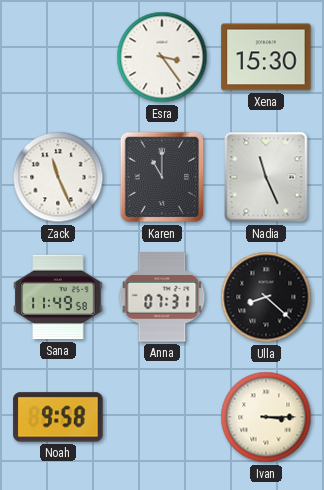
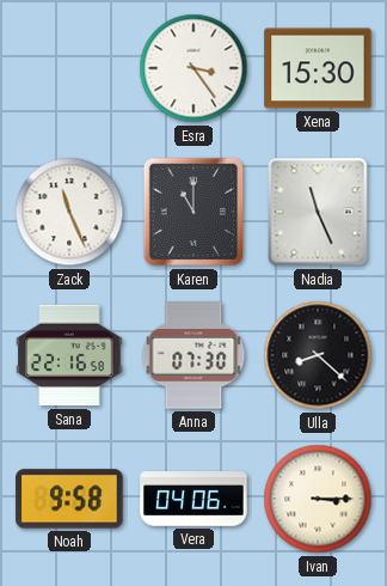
Sana: 11:49 -> 22:16 (69, 355)
Anna: 07:31 -> 07:30 (193, 355)
Vera: none -> 04:06 (193, 499)
